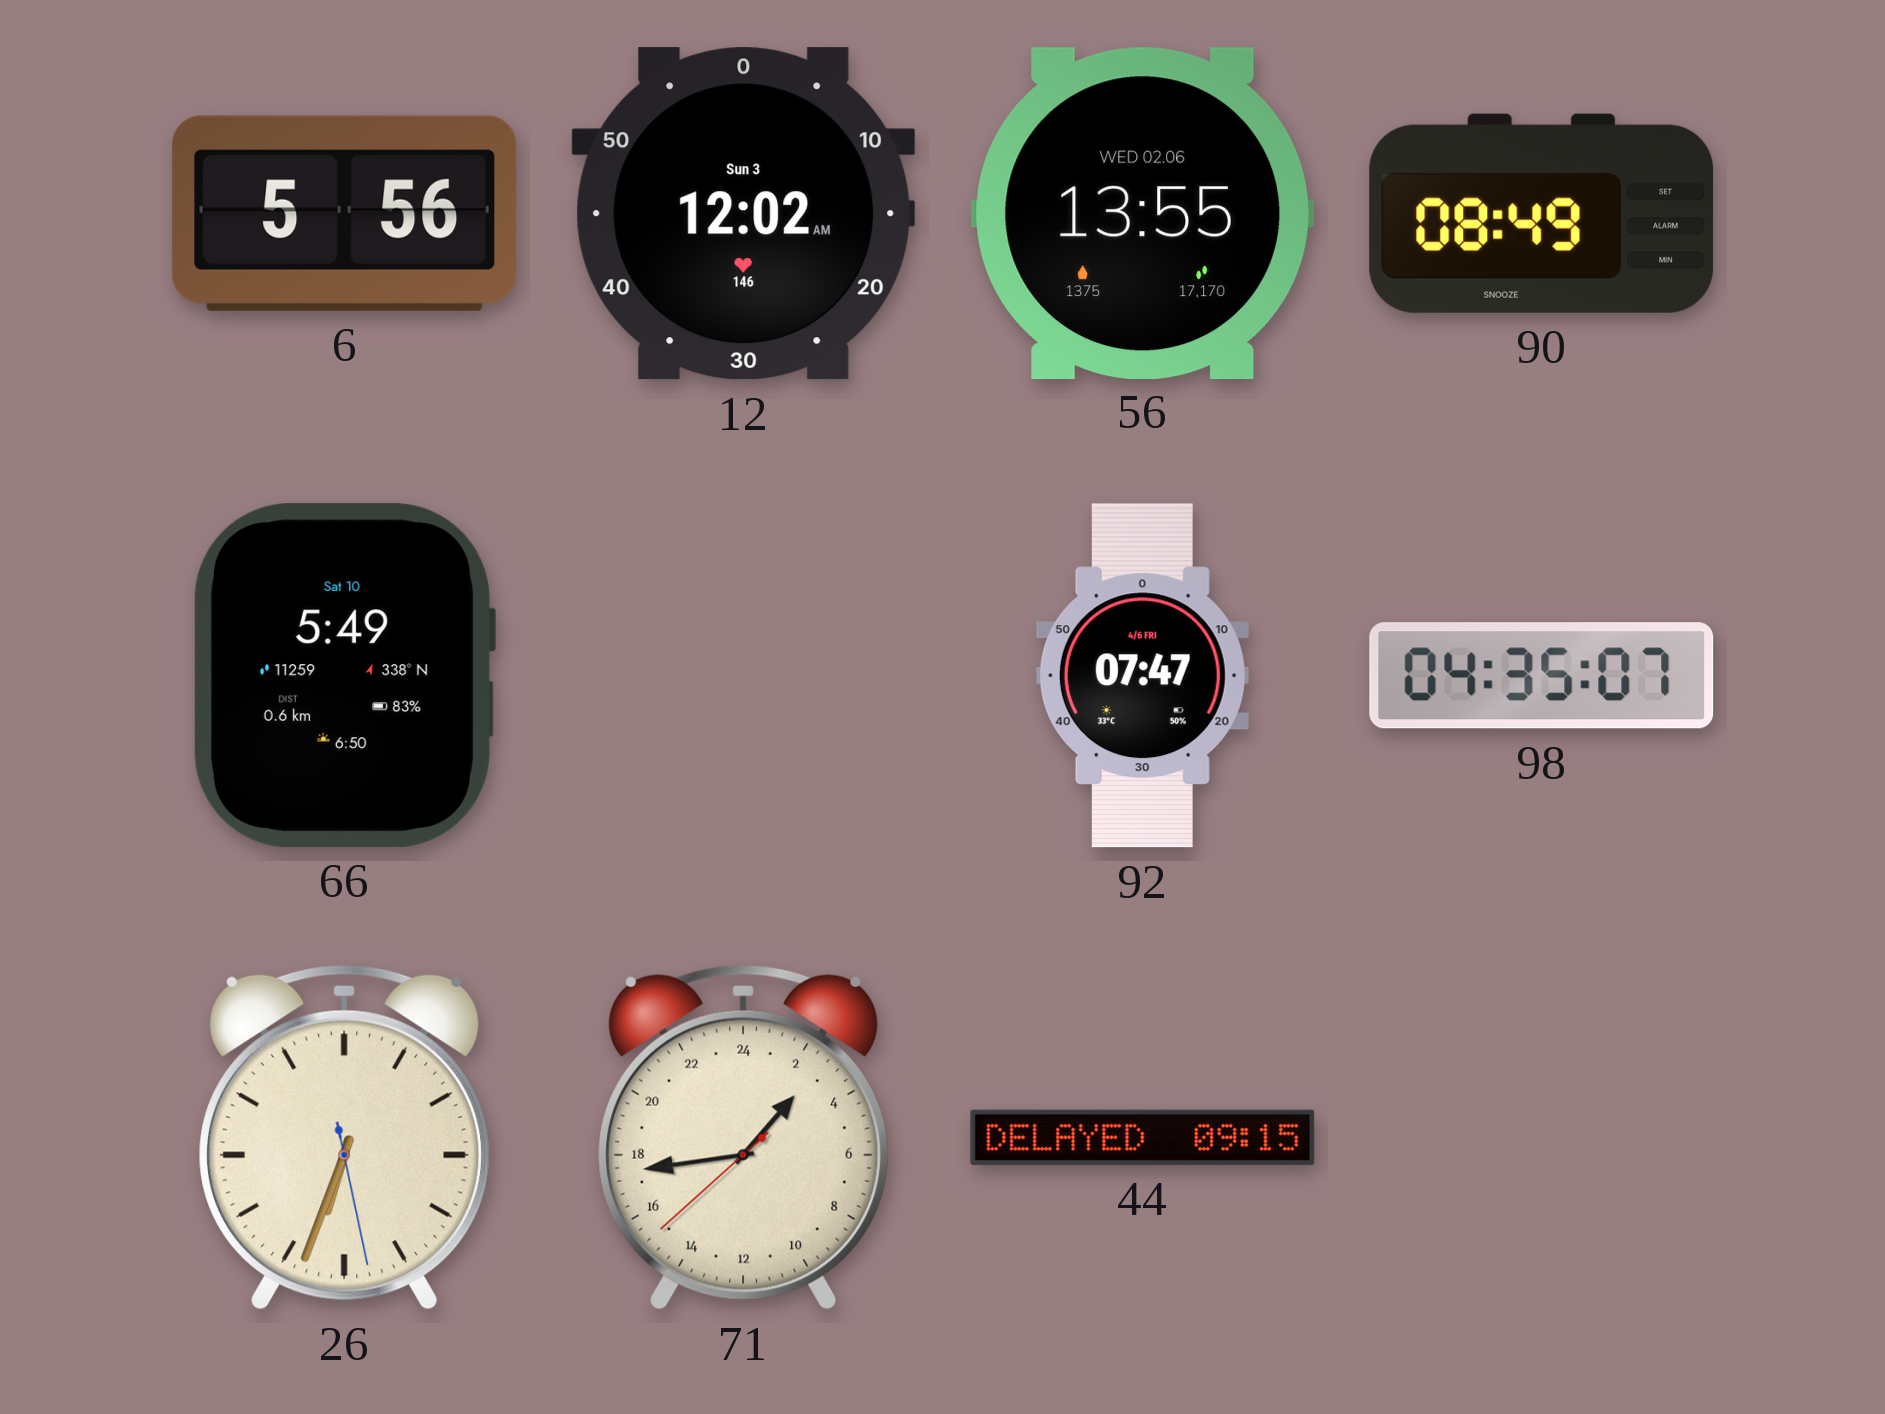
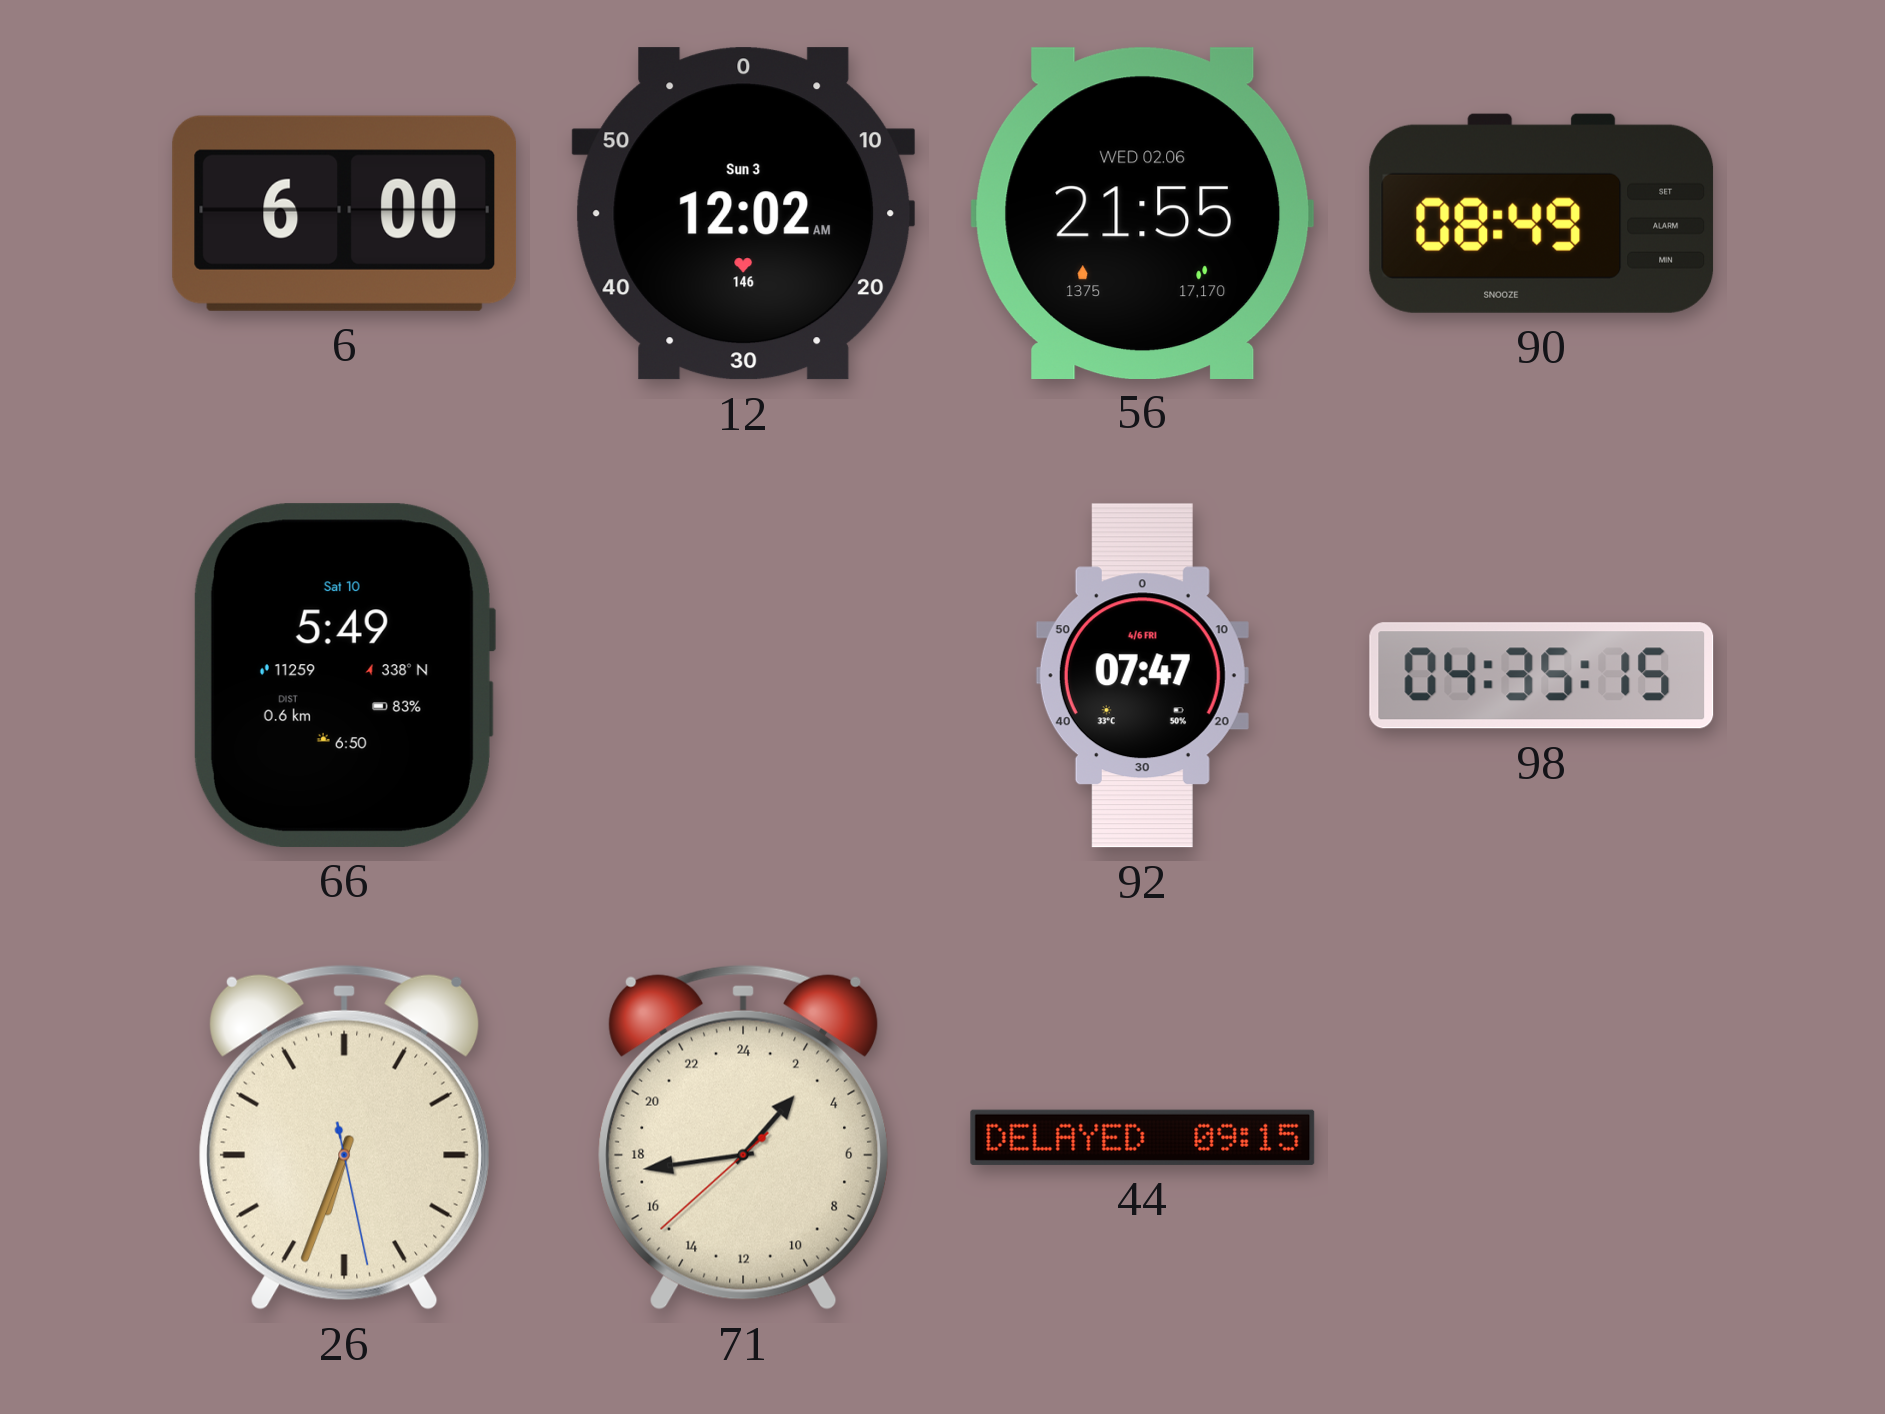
6: 5:56 -> 6:00 (345, 213)
56: 13:55 -> 21:55 (1143, 213)
98: 04:35:07 -> 04:35:15 (1542, 676)
